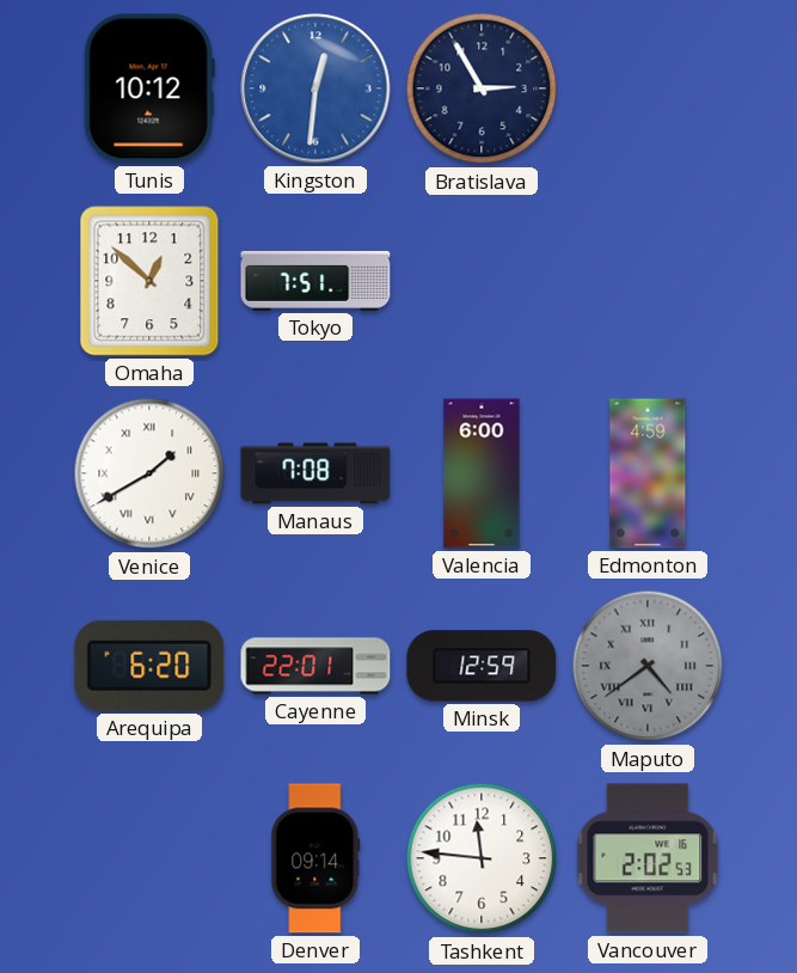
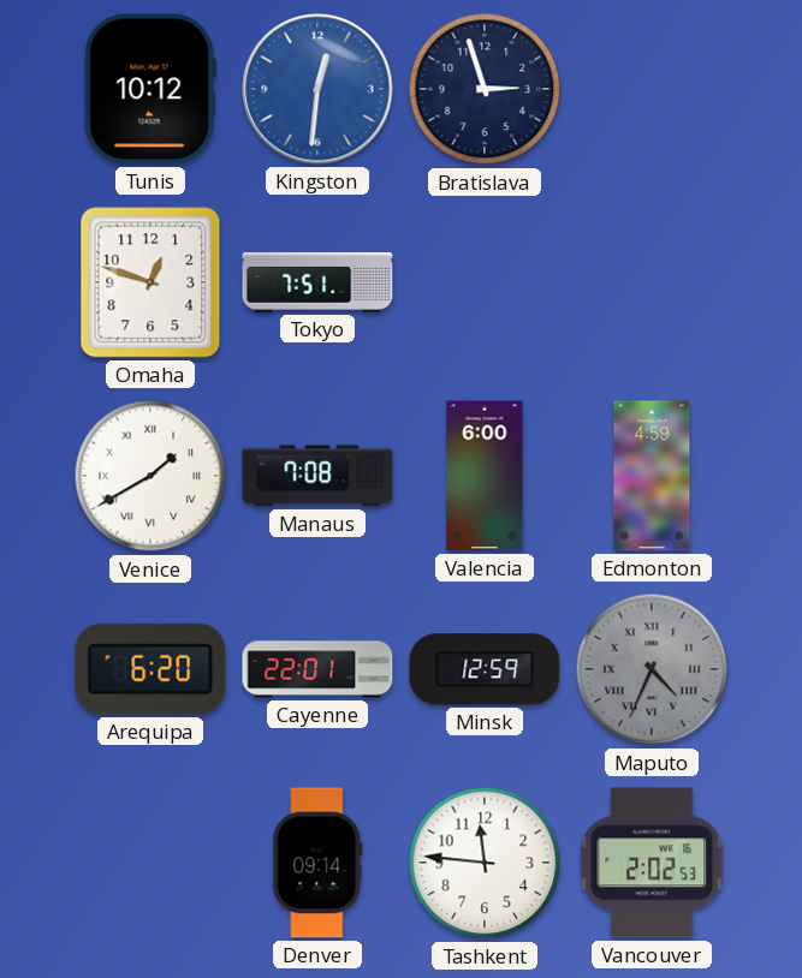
Bratislava: 2:55 -> 2:57 (485, 89)
Omaha: 12:52 -> 12:48 (150, 282)
Maputo: 4:39 -> 4:34 (652, 669)
